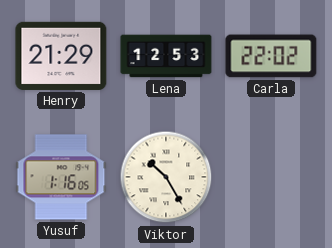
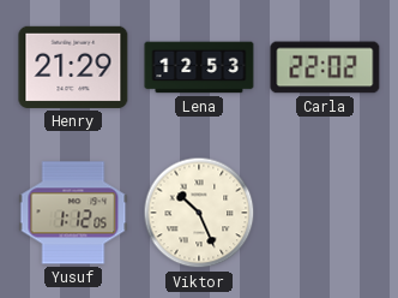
Yusuf: 1:16 -> 1:12 (73, 213)
Viktor: 10:25 -> 10:26 (199, 213)
